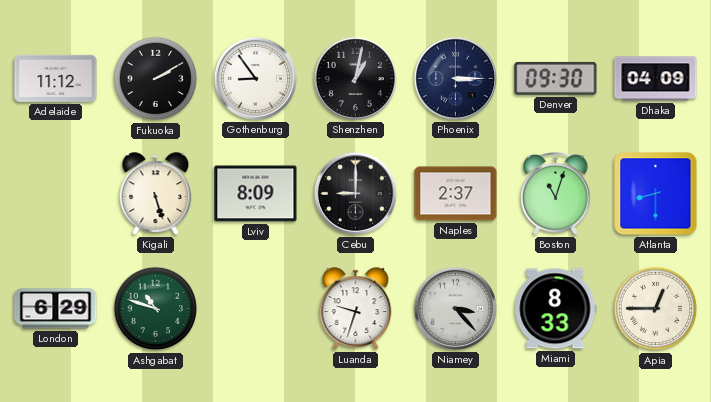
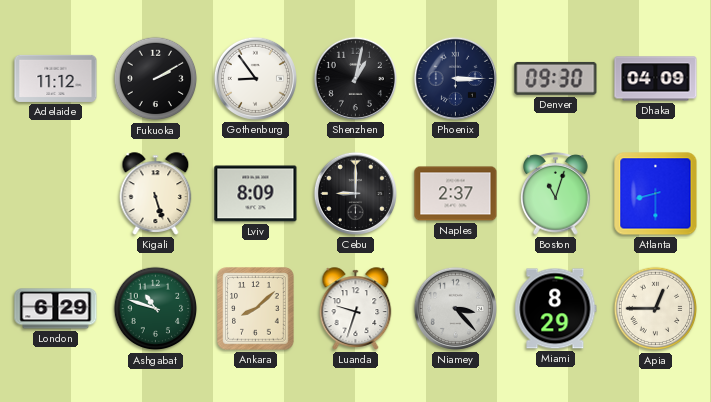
Ankara: none -> 8:08 (256, 309)
Miami: 8:33 -> 8:29 (556, 309)
